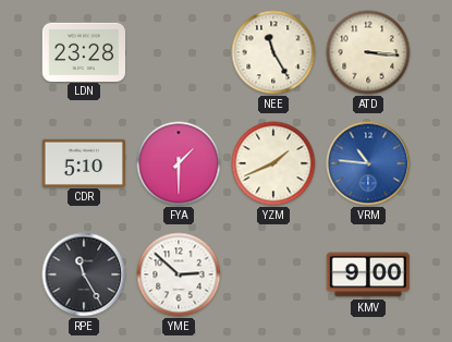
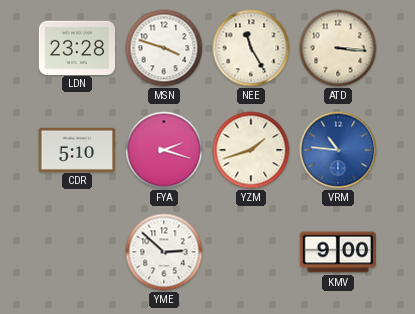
MSN: none -> 3:48 (164, 48)
FYA: 1:30 -> 2:18 (164, 150)
YZM: 1:41 -> 1:42 (251, 150)
RPE: 11:25 -> none (84, 274)
